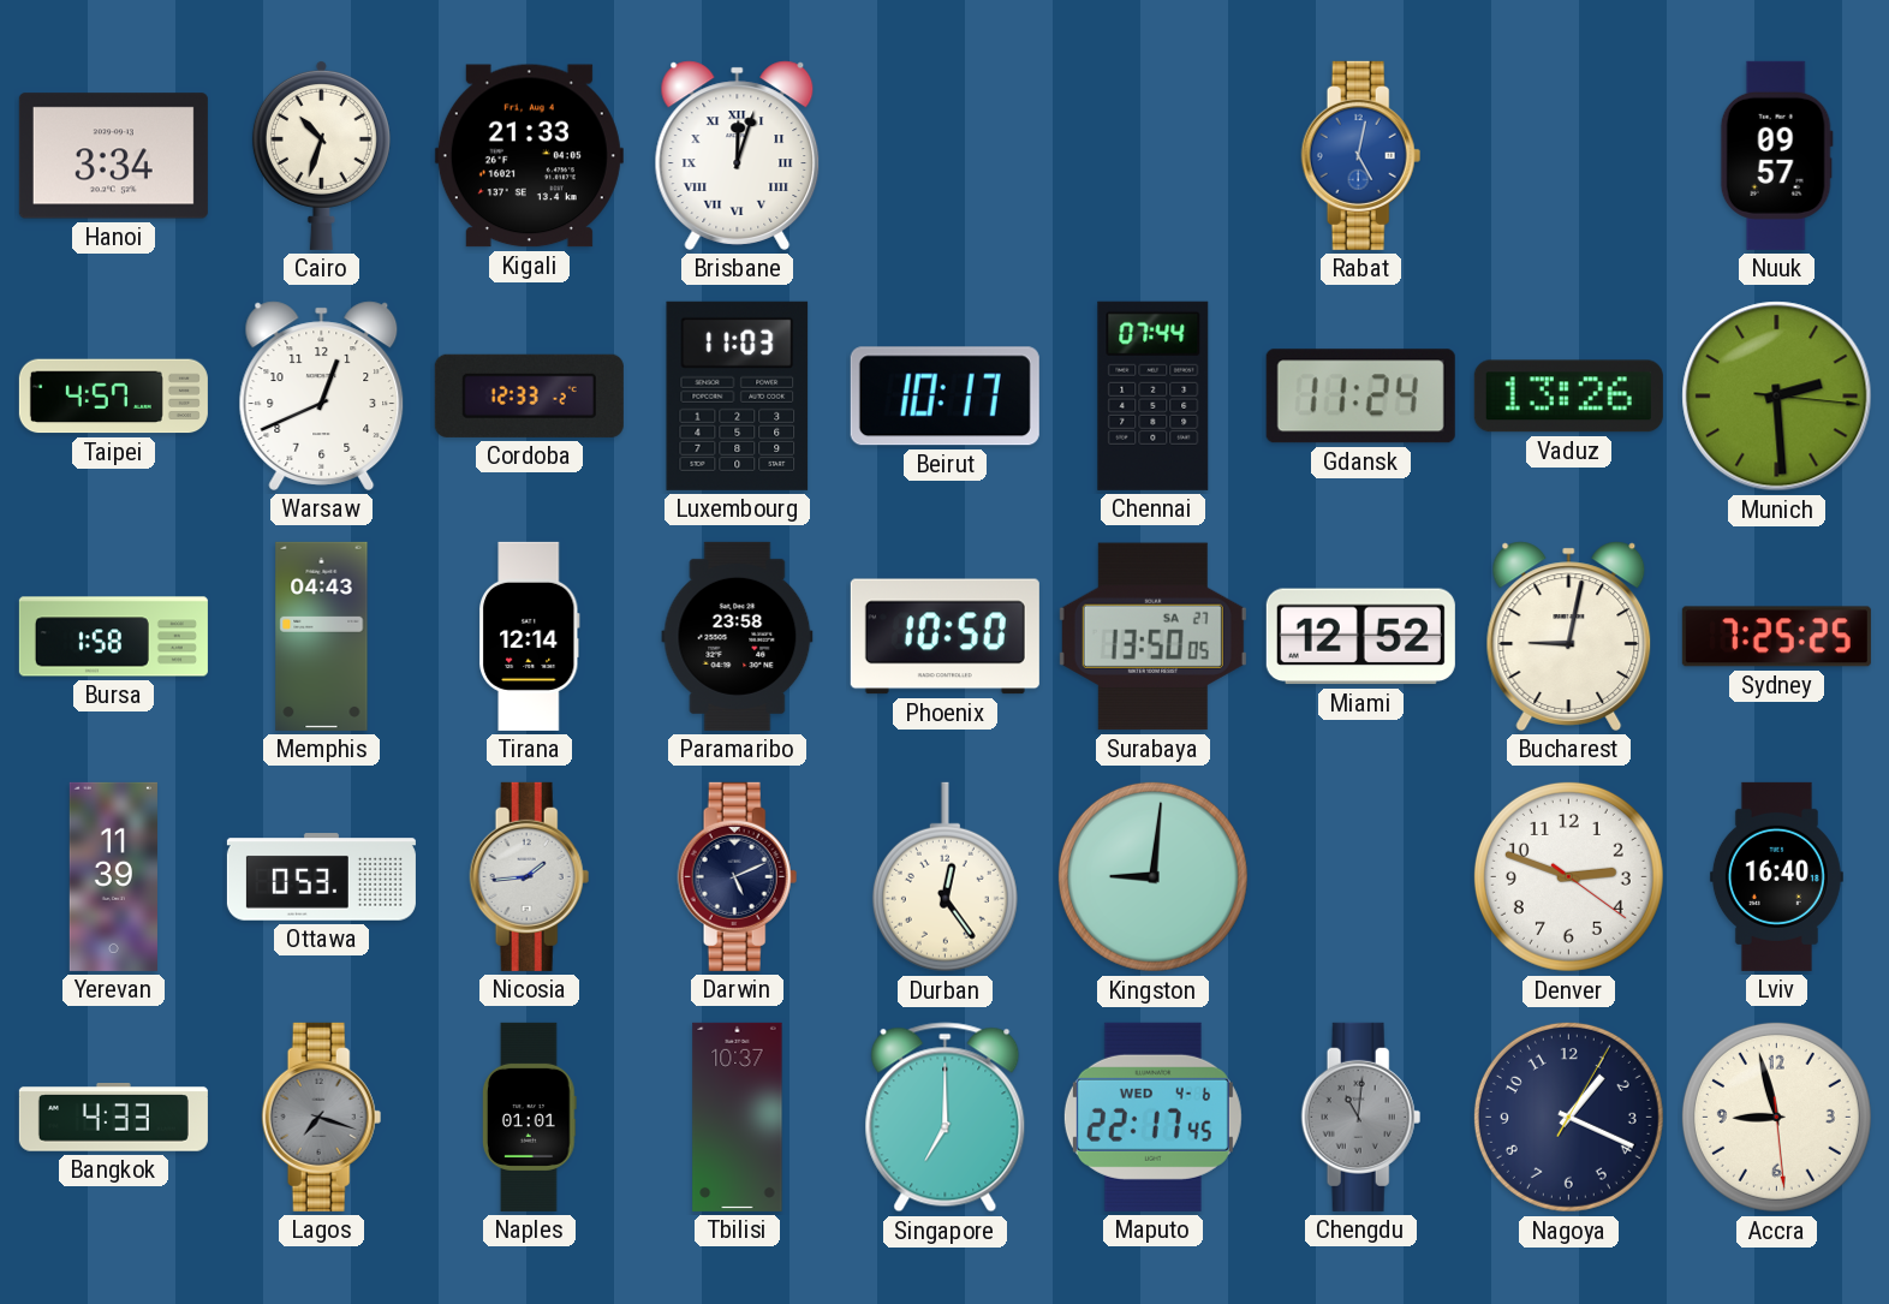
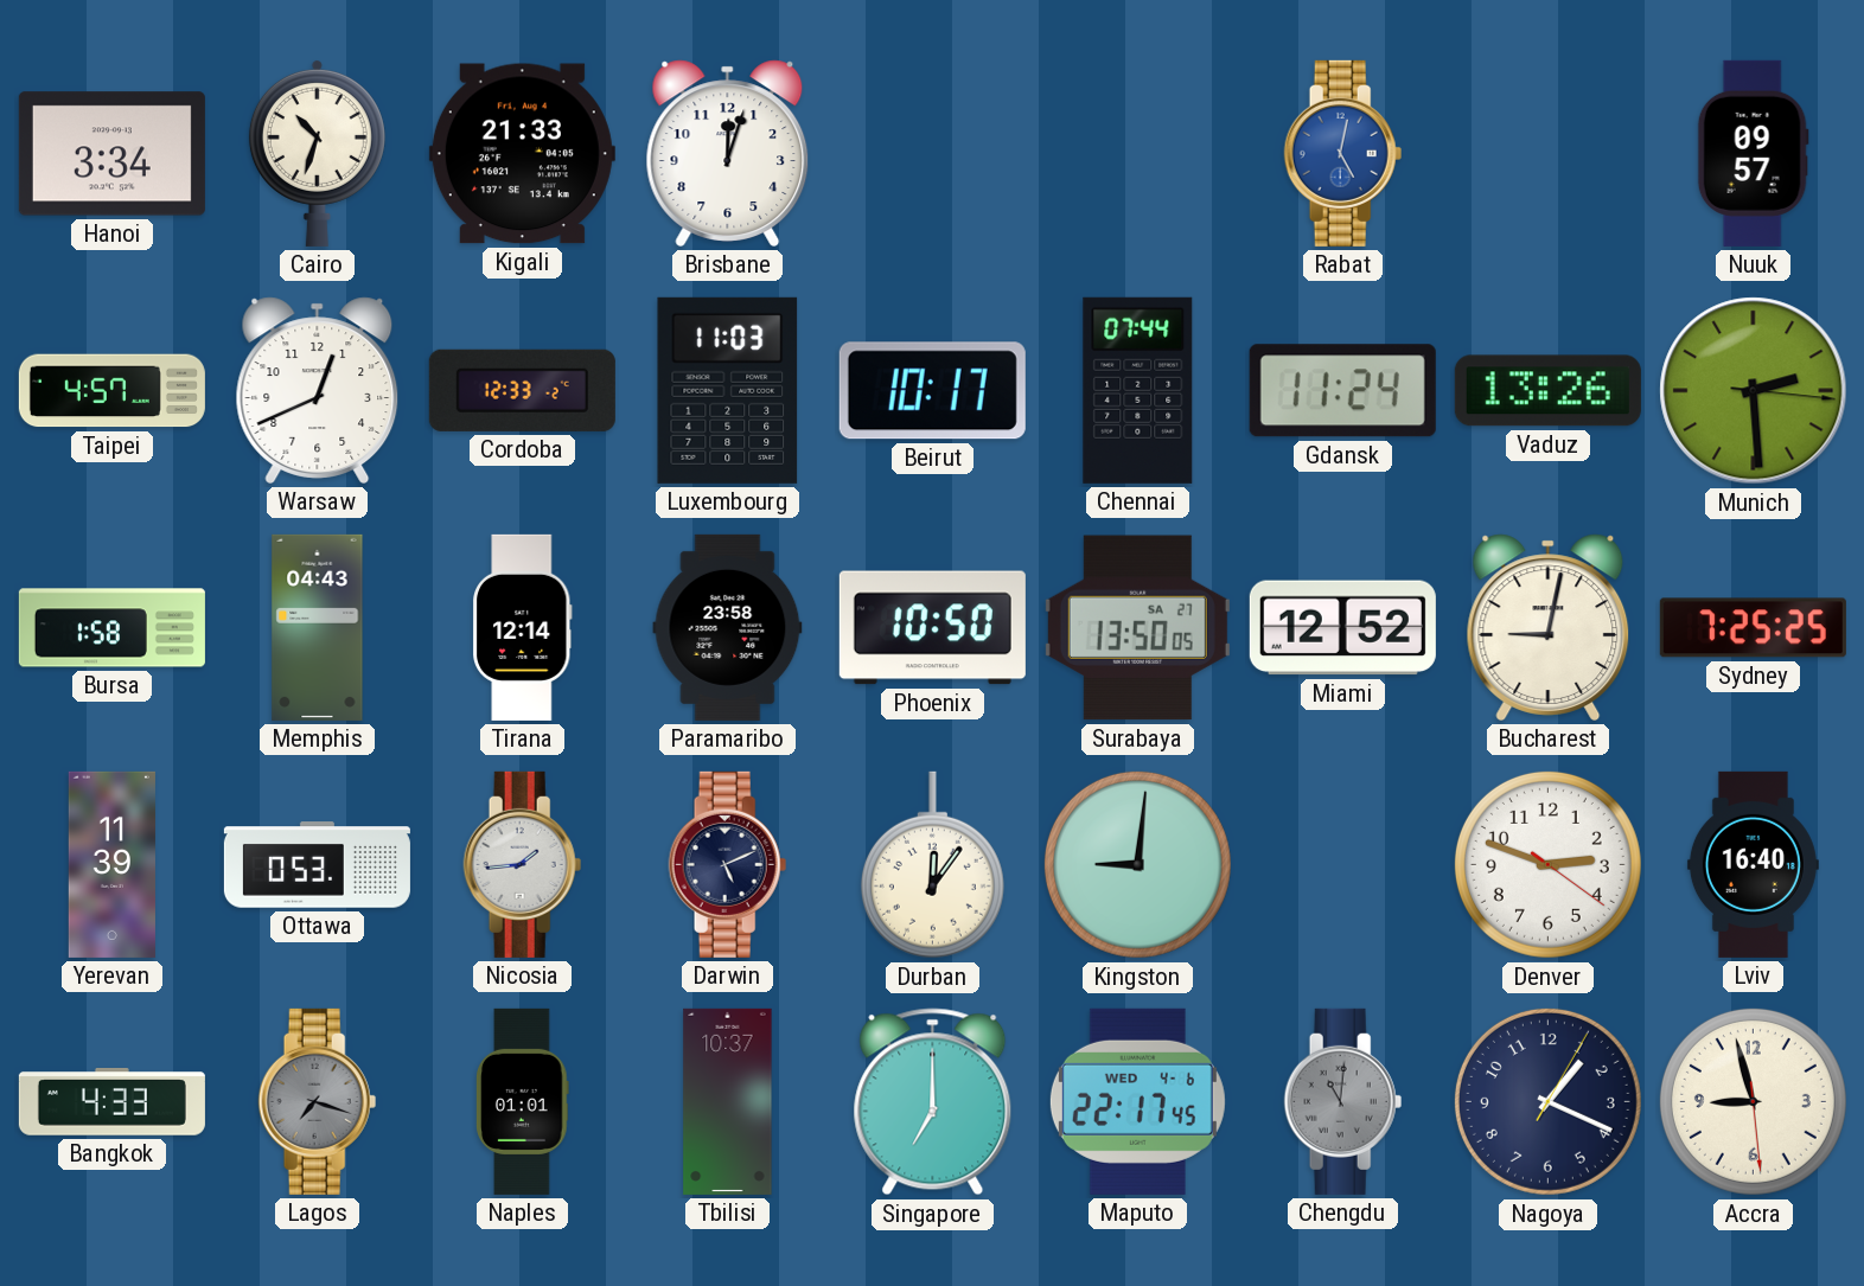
Brisbane numerals: Roman -> Arabic (728, 153)
Durban: 12:24 -> 12:06 (932, 865)
